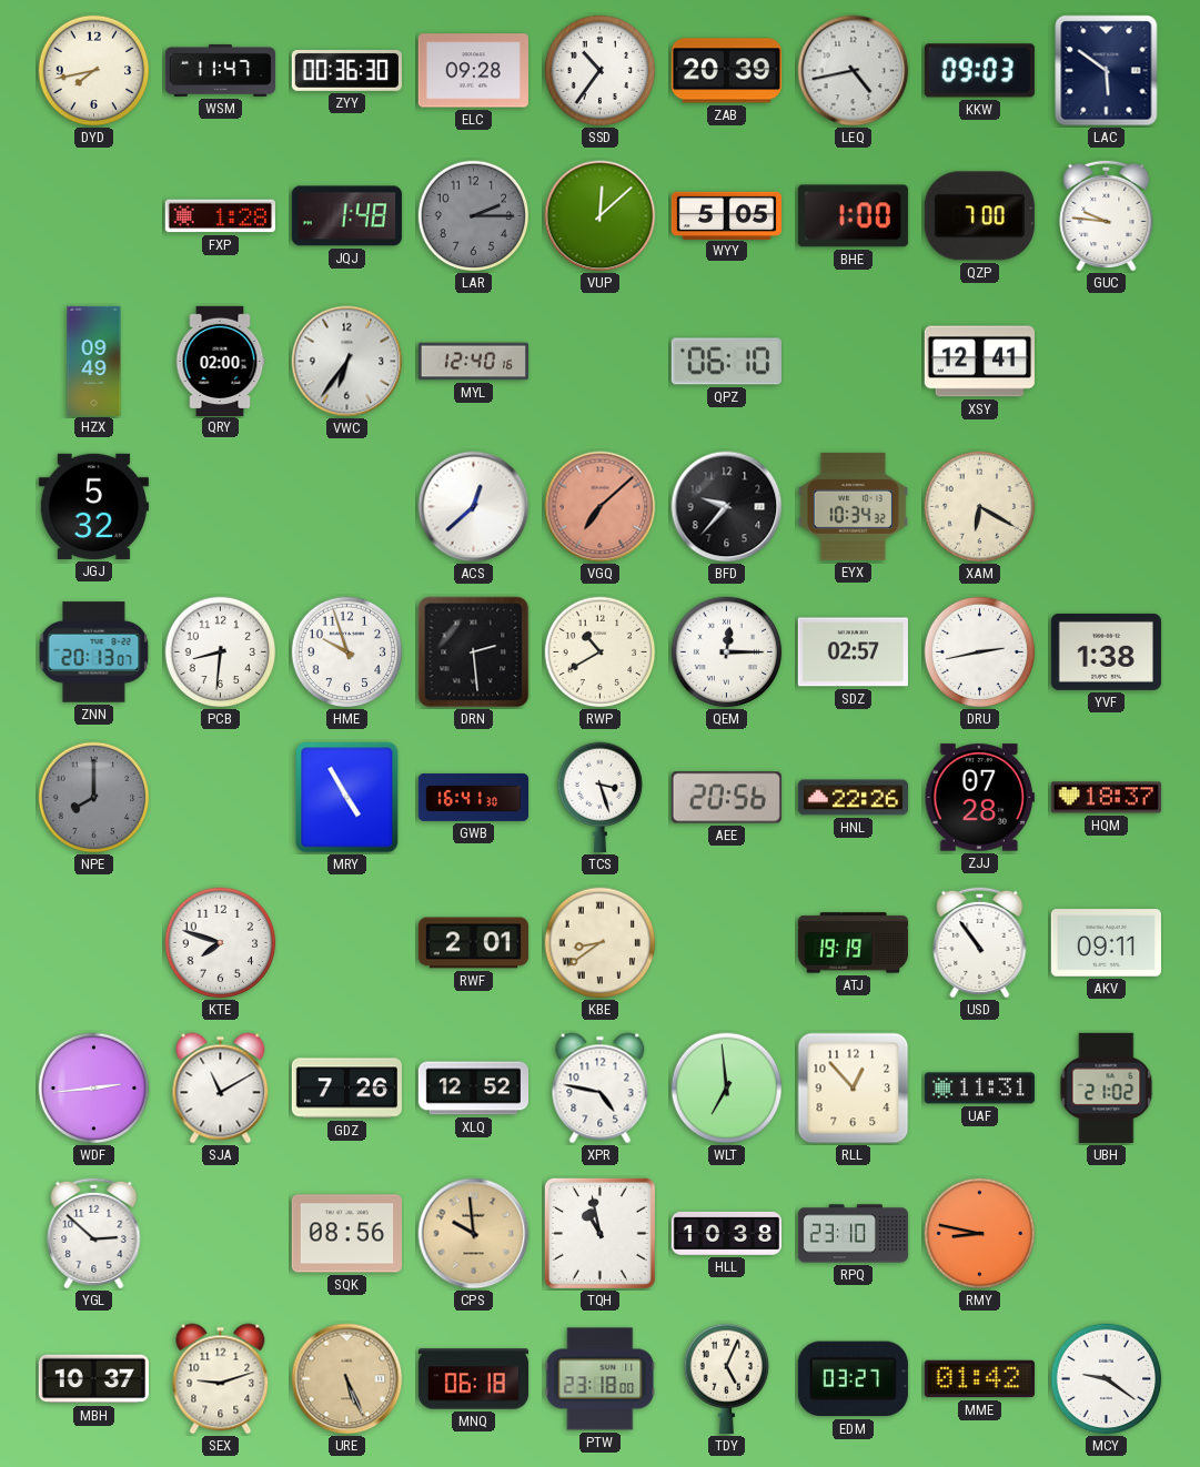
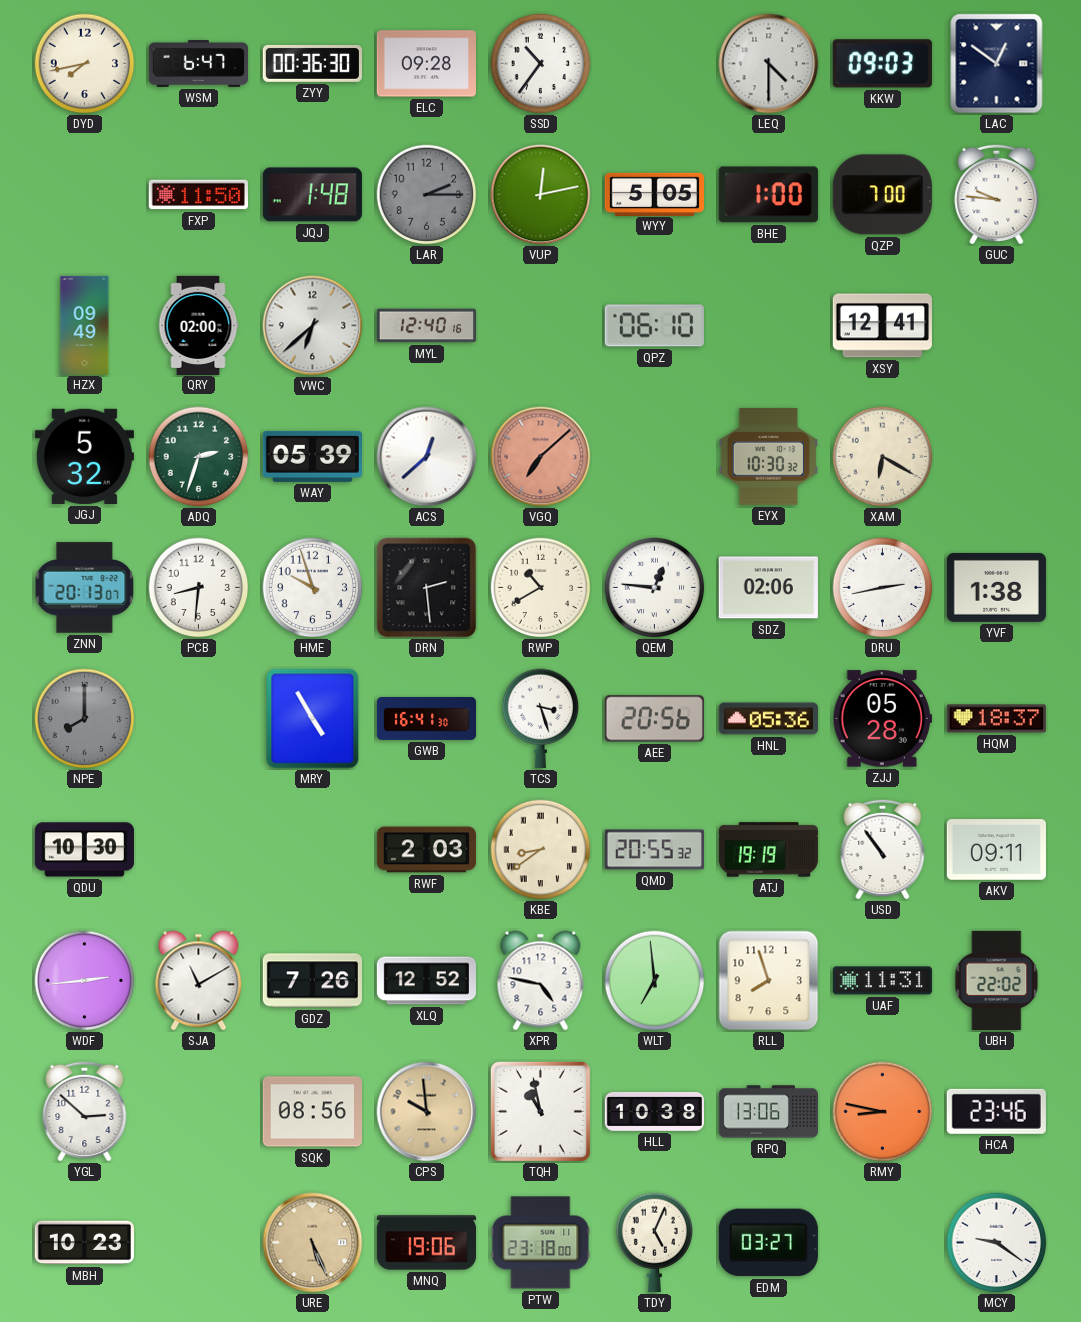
WSM: 11:47 -> 6:47 (198, 63)
ZAB: 20:39 -> none (726, 71)
LEQ: 4:43 -> 4:30 (769, 64)
LAC: 5:51 -> 12:51 (997, 64)
FXP: 1:28 -> 11:50 (198, 195)
VUP: 12:08 -> 12:13 (541, 195)
VWC: 6:36 -> 6:38 (313, 326)
ADQ: none -> 2:33 (199, 457)
WAY: none -> 05:39 (312, 456)
BFD: 9:37 -> none (727, 507)
EYX: 10:34 -> 10:30 (768, 456)
QEM: 12:15 -> 12:46 (655, 588)
SDZ: 02:57 -> 02:06 (768, 588)
HNL: 22:26 -> 05:36 (768, 719)
ZJJ: 07:28 -> 05:28 (882, 719)
QDU: none -> 10:30 (84, 850)
KTE: 7:48 -> none (221, 943)
RWF: 2:01 -> 2:03 (426, 850)
QMD: none -> 20:55 (654, 850)
RLL: 12:53 -> 7:57 (769, 981)
UBH: 21:02 -> 22:02 (997, 980)
RPQ: 23:10 -> 13:06 (768, 1112)
HCA: none -> 23:46 (996, 1111)
MBH: 10:37 -> 10:23 (84, 1243)
SEX: 9:12 -> none (221, 1379)
MNQ: 06:18 -> 19:06 (426, 1243)
MME: 01:42 -> none (979, 1379)
